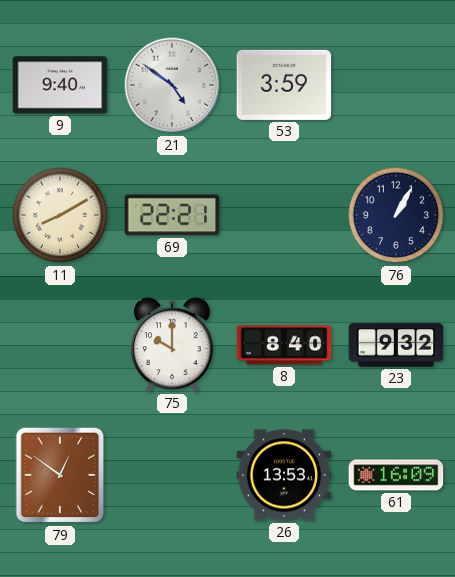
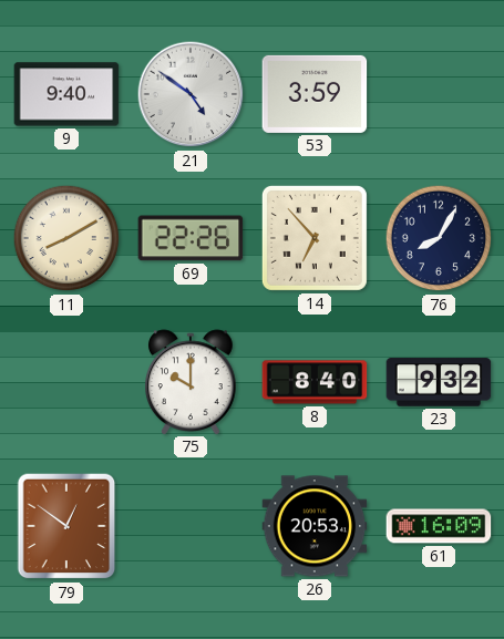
69: 22:21 -> 22:26 (191, 238)
14: none -> 6:53 (315, 238)
76: 1:05 -> 8:05 (439, 238)
26: 13:53 -> 20:53 (315, 526)
